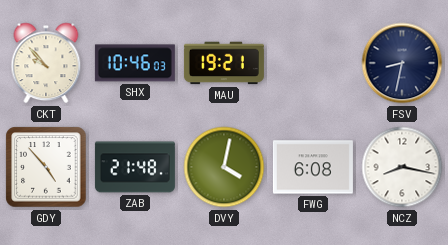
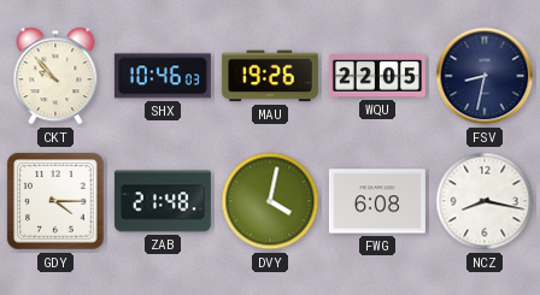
MAU: 19:21 -> 19:26 (270, 76)
WQU: none -> 22:05 (377, 76)
GDY: 4:53 -> 4:15 (55, 201)
